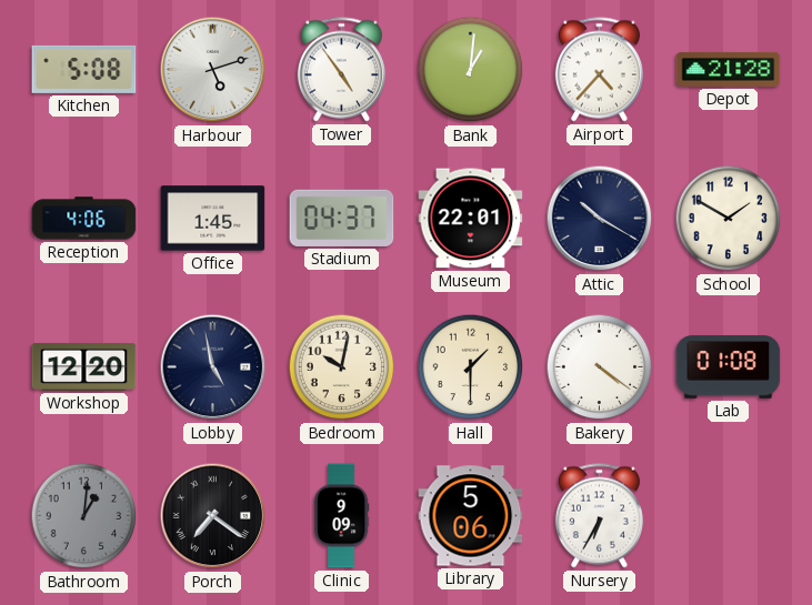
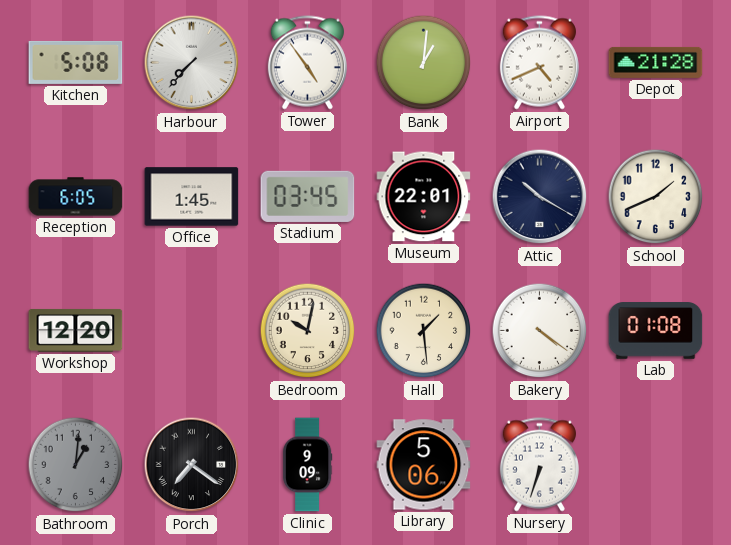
Harbour: 5:12 -> 7:37 (192, 63)
Airport: 4:37 -> 4:41 (539, 63)
Reception: 4:06 -> 6:05 (76, 197)
Stadium: 04:37 -> 03:45 (308, 196)
School: 1:50 -> 1:41 (656, 197)
Lobby: 4:58 -> none (213, 367)
Hall: 1:30 -> 1:29 (424, 331)
Nursery: 6:35 -> 6:33 (539, 465)
